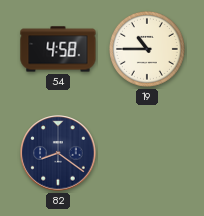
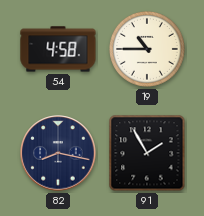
82: 8:21 -> 8:17 (58, 153)
91: none -> 1:55 (147, 153)
